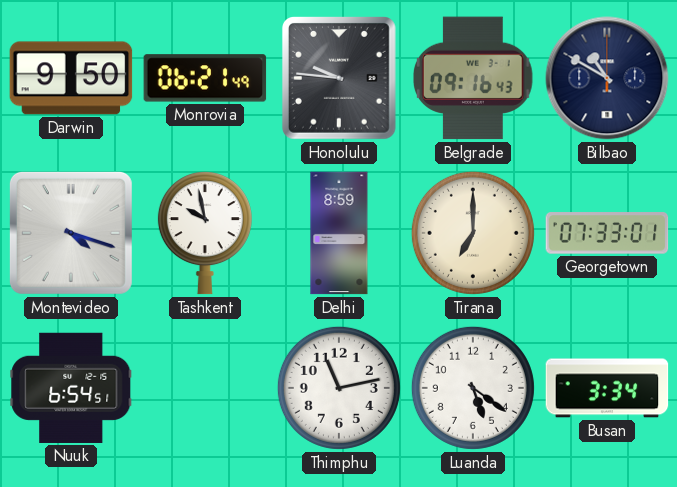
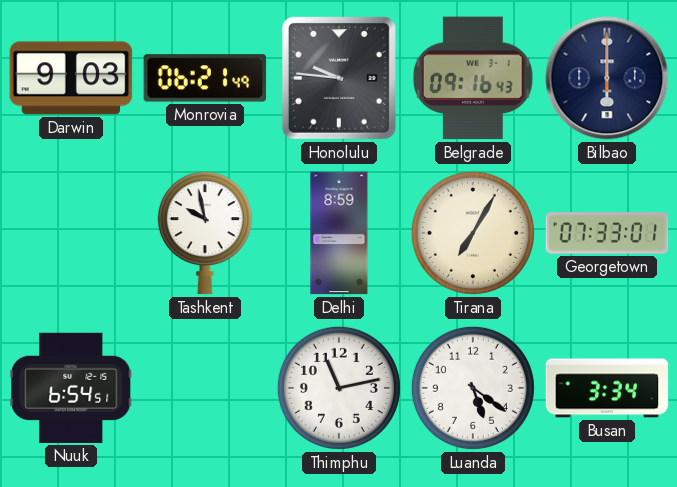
Darwin: 9:50 -> 9:03 (71, 78)
Bilbao: 10:50 -> 6:00 (607, 78)
Montevideo: 4:18 -> none (71, 233)
Tirana: 7:00 -> 7:05 (473, 233)
